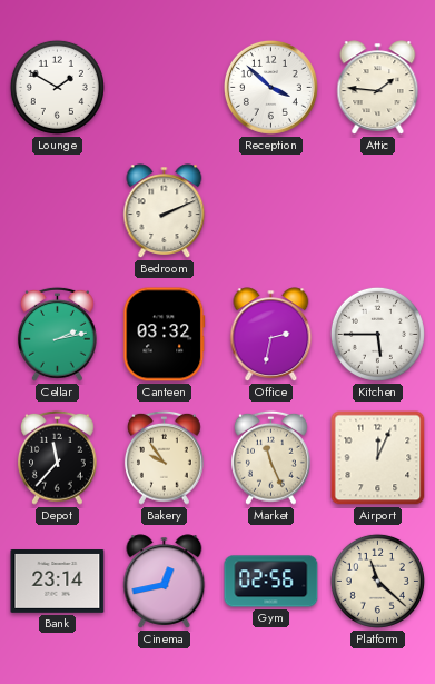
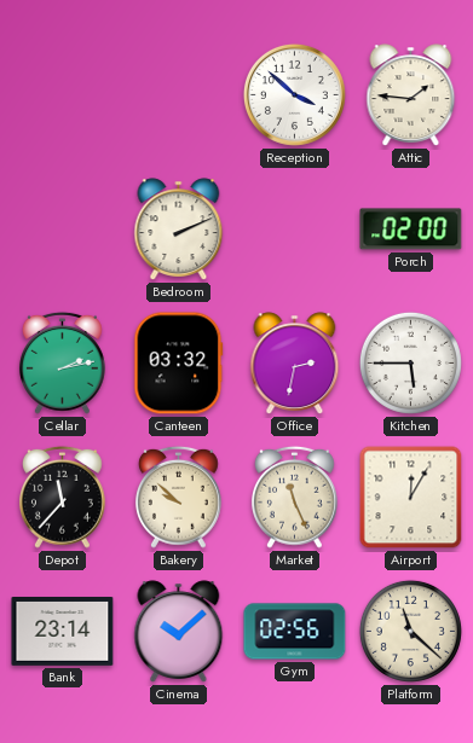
Lounge: 1:50 -> none (57, 87)
Porch: none -> 02:00 (411, 230)
Bakery: 9:54 -> 9:52 (178, 497)
Airport: 12:04 -> 12:05 (411, 498)
Cinema: 12:43 -> 10:08 (179, 632)
